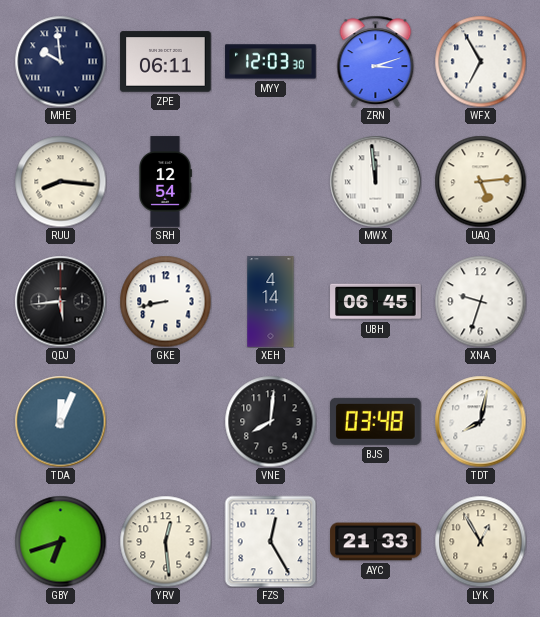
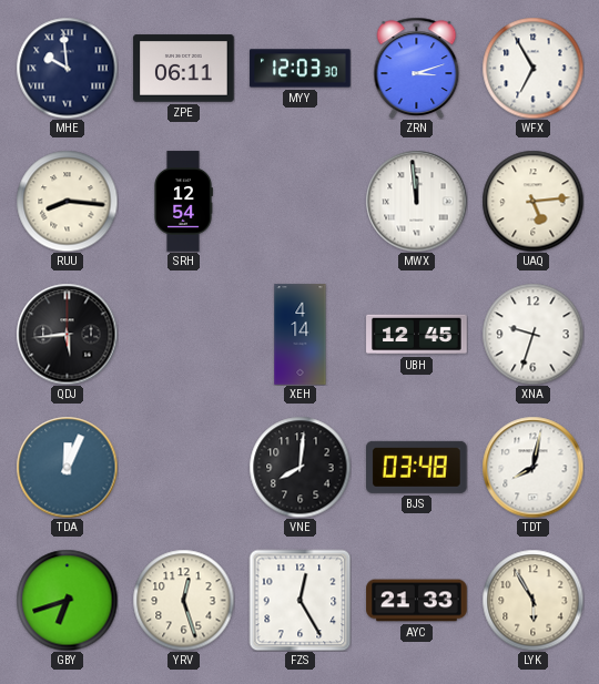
GKE: 8:43 -> none (165, 301)
UBH: 06:45 -> 12:45 (417, 335)
YRV: 12:29 -> 12:27 (183, 600)
LYK: 12:55 -> 5:55 (532, 600)
